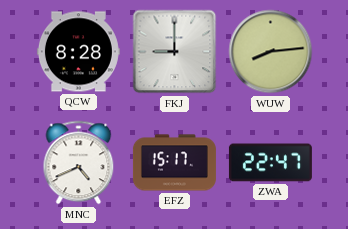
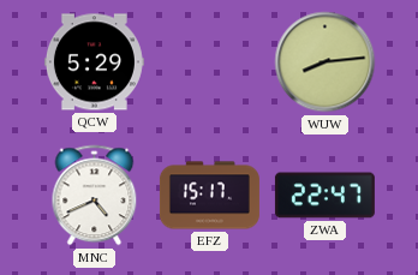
QCW: 8:28 -> 5:29 (94, 62)
FKJ: 9:00 -> none (175, 52)
